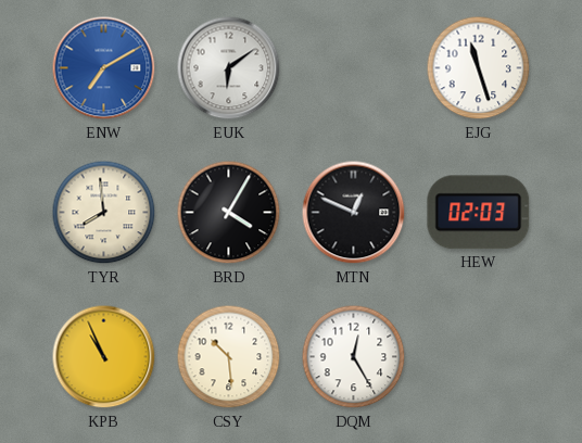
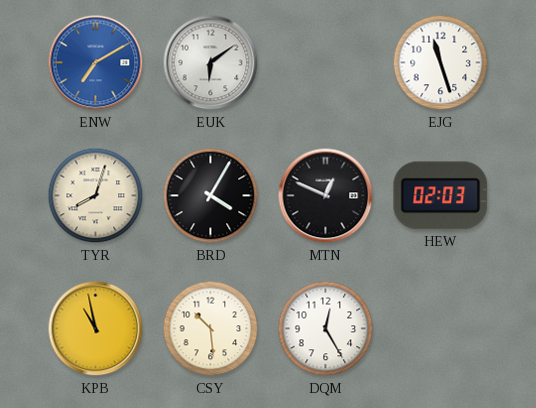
TYR: 7:59 -> 8:03 (96, 196)
KPB: 10:56 -> 10:58 (96, 329)
